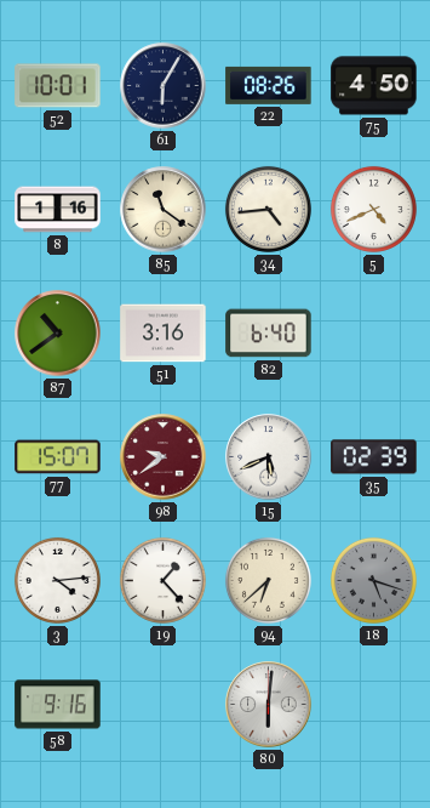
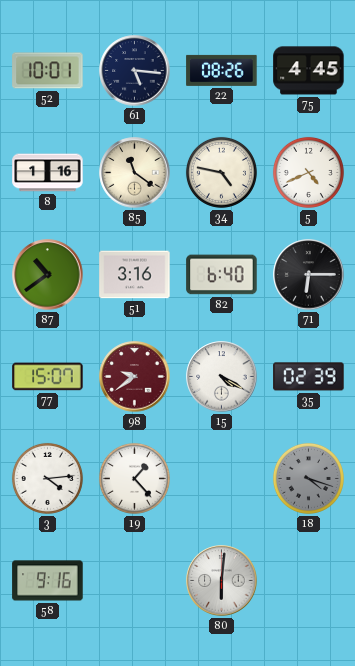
61: 6:05 -> 5:16 (135, 71)
75: 4:50 -> 4:45 (309, 71)
34: 4:44 -> 4:47 (221, 172)
71: none -> 6:15 (309, 275)
15: 5:41 -> 4:20 (222, 377)
94: 6:38 -> none (268, 580)
18: 5:18 -> 4:18 (308, 478)
